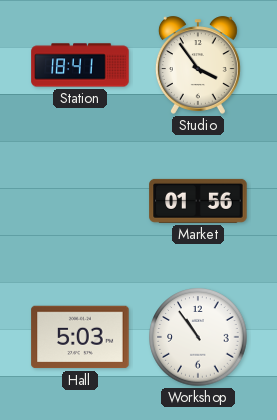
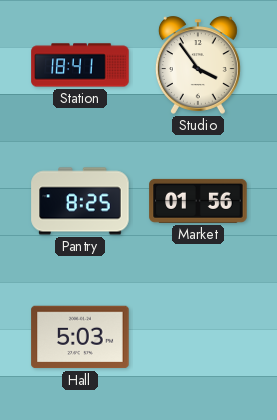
Pantry: none -> 8:25 (80, 201)
Workshop: 10:54 -> none (198, 337)
